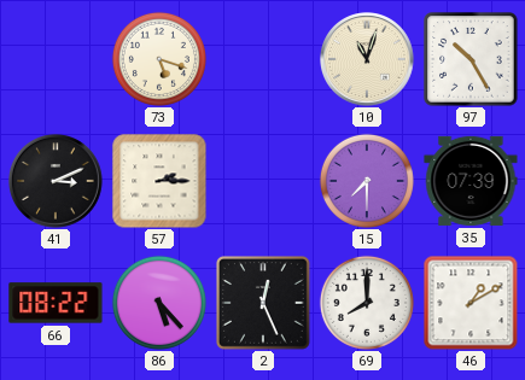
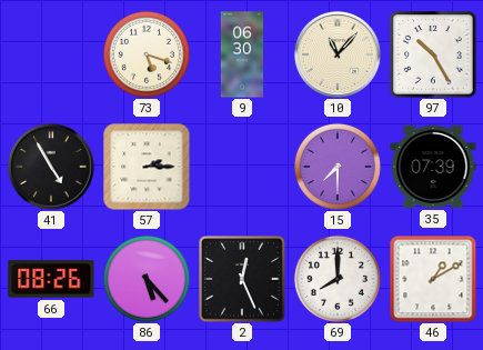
9: none -> 06:30 (241, 54)
10: 11:03 -> 11:07 (339, 56)
41: 3:11 -> 4:55 (52, 168)
66: 08:22 -> 08:26 (51, 279)
